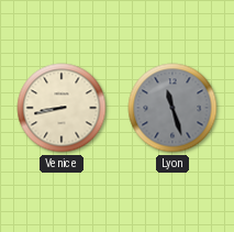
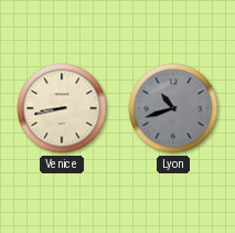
Lyon: 11:27 -> 10:42 (173, 108)
